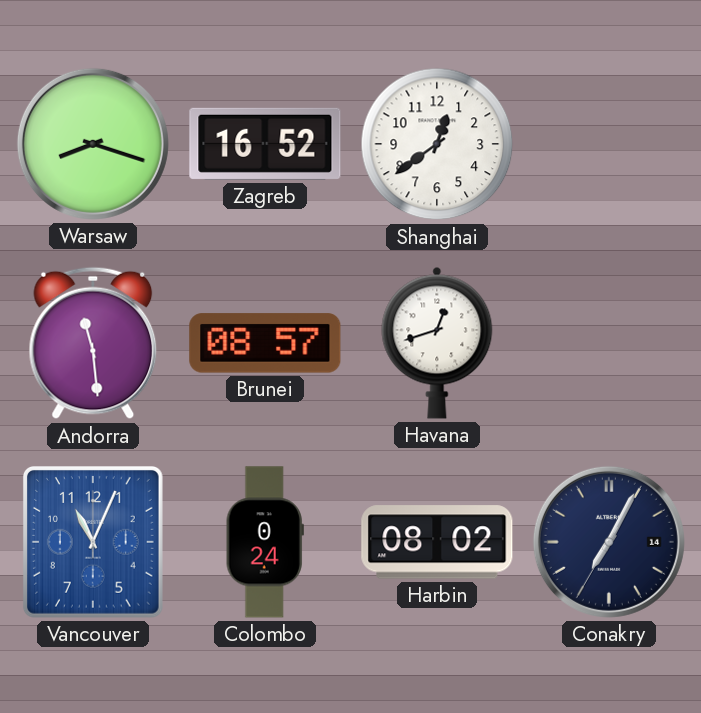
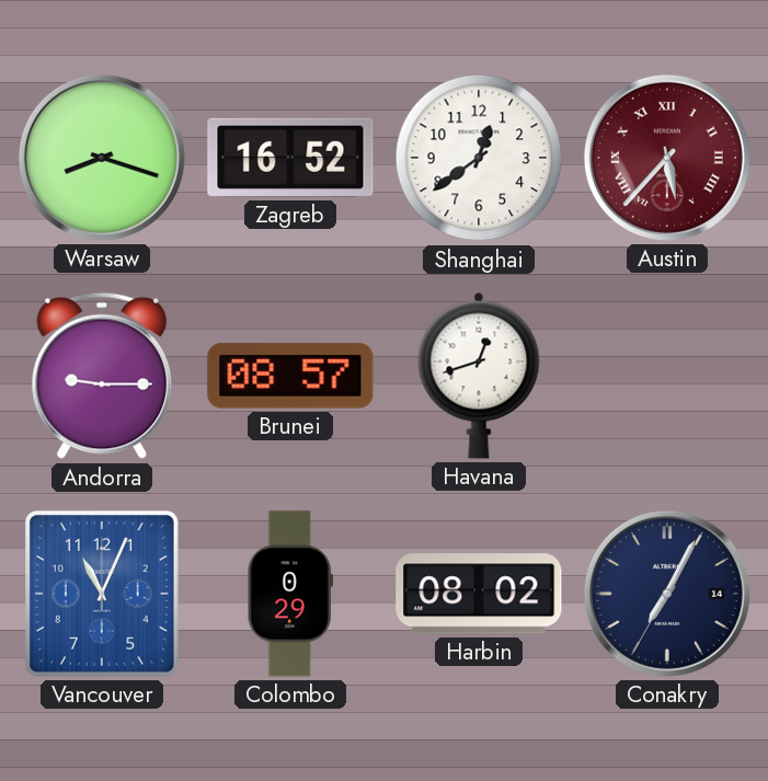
Austin: none -> 5:37 (667, 158)
Andorra: 11:29 -> 9:15 (102, 376)
Colombo: 0:24 -> 0:29 (290, 594)
